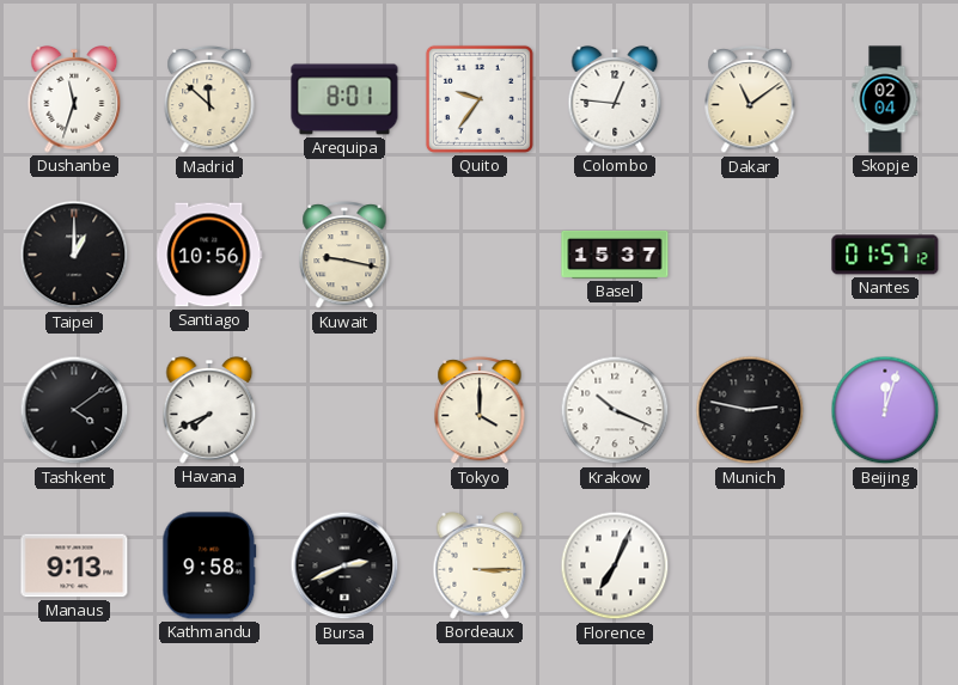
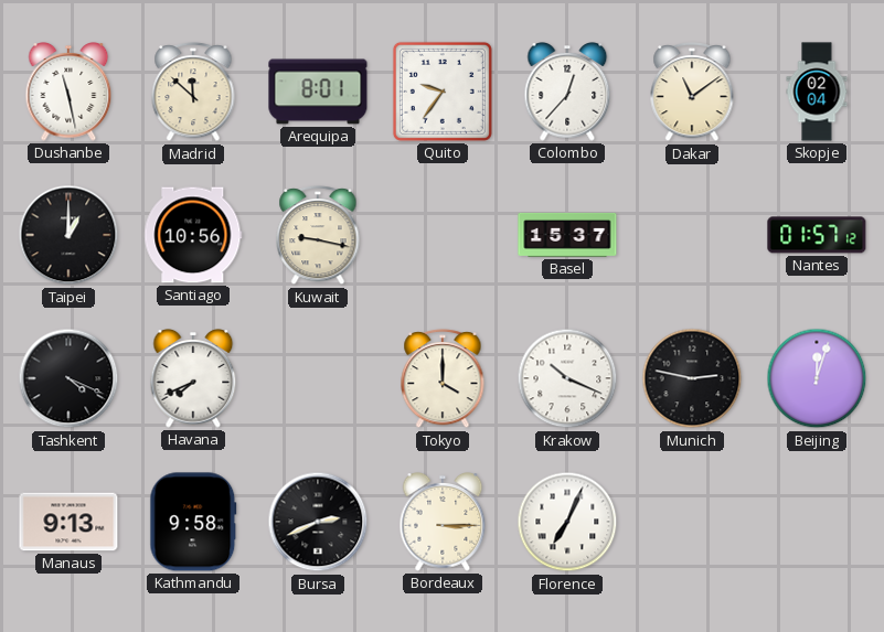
Dushanbe: 11:33 -> 11:28 (68, 93)
Colombo: 12:46 -> 12:37 (567, 93)
Tashkent: 4:09 -> 4:19 (68, 378)
